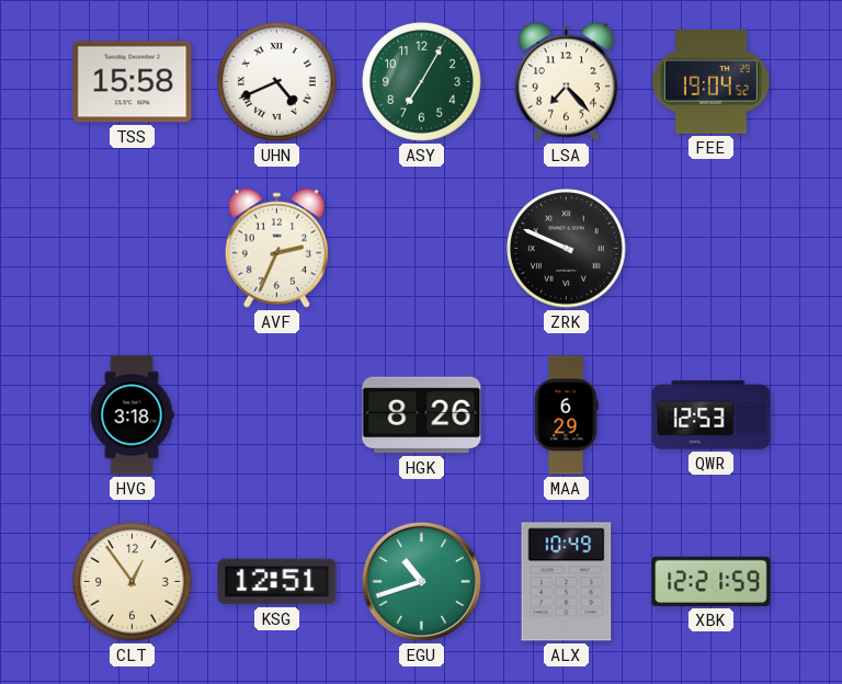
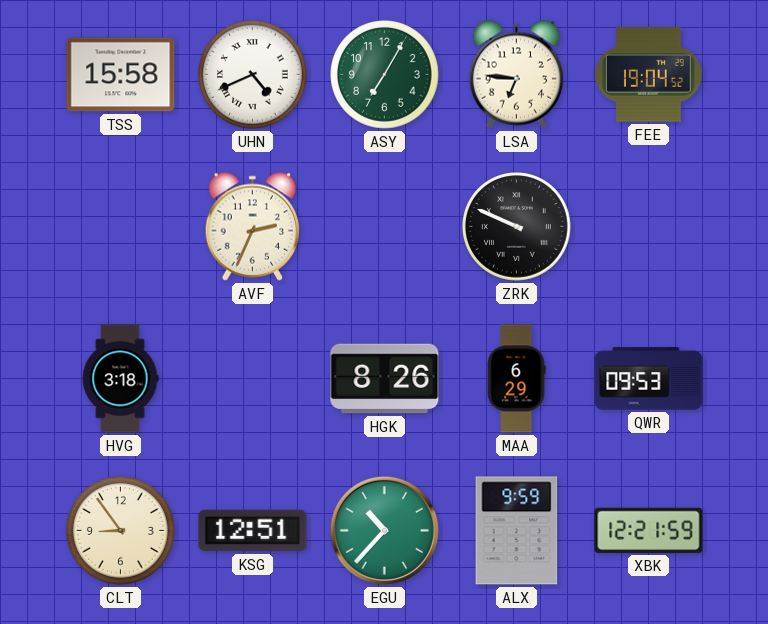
LSA: 7:23 -> 6:46 (517, 74)
QWR: 12:53 -> 09:53 (649, 379)
CLT: 12:54 -> 8:54 (121, 531)
EGU: 10:42 -> 10:37 (384, 530)
ALX: 10:49 -> 9:59 (517, 531)
